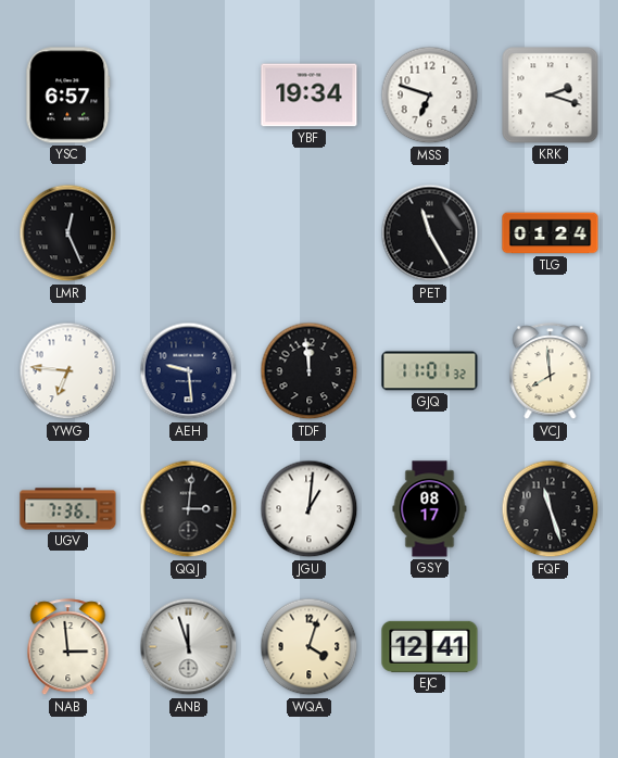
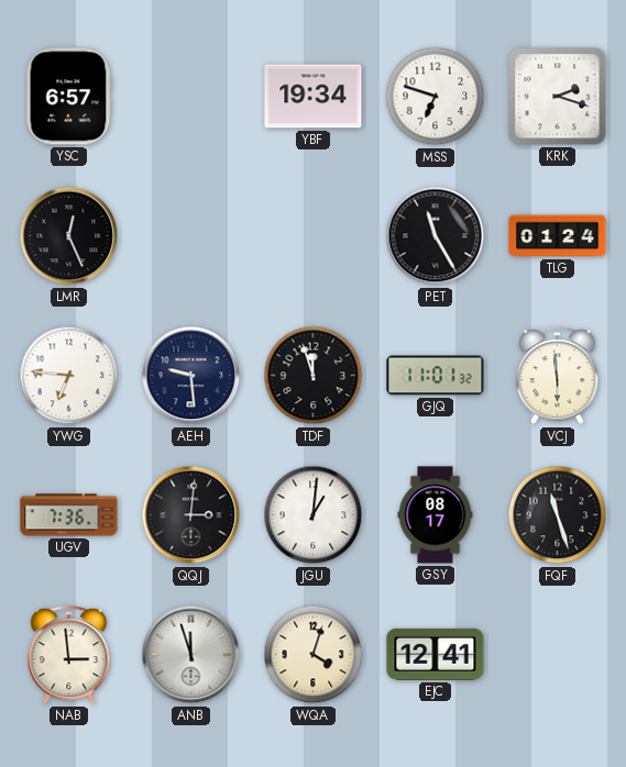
TDF: 11:59 -> 11:57 (314, 376)
VCJ: 7:59 -> 5:59 (558, 376)
